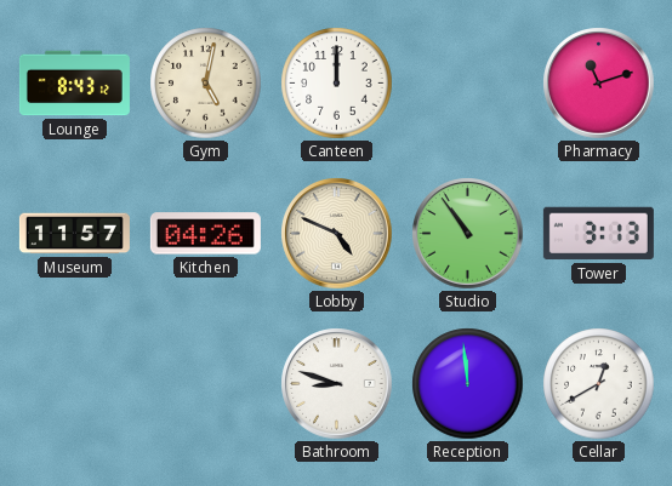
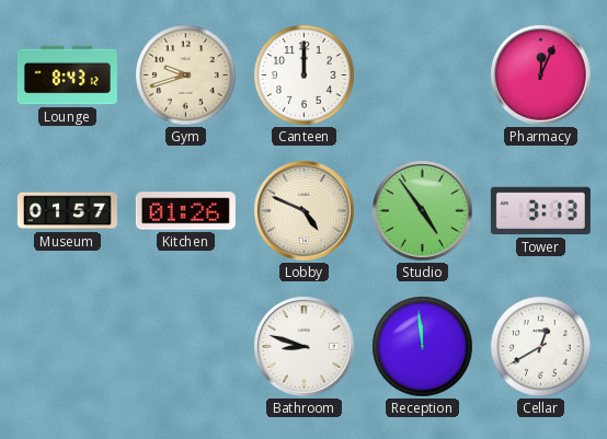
Gym: 5:02 -> 9:42 (186, 76)
Pharmacy: 11:12 -> 12:04 (541, 76)
Museum: 11:57 -> 01:57 (67, 211)
Kitchen: 04:26 -> 01:26 (185, 211)
Studio: 10:54 -> 4:54 (423, 211)
